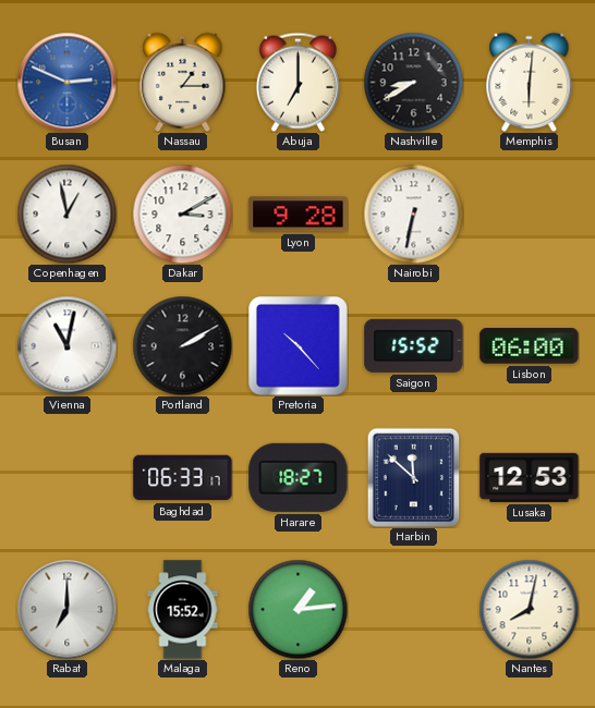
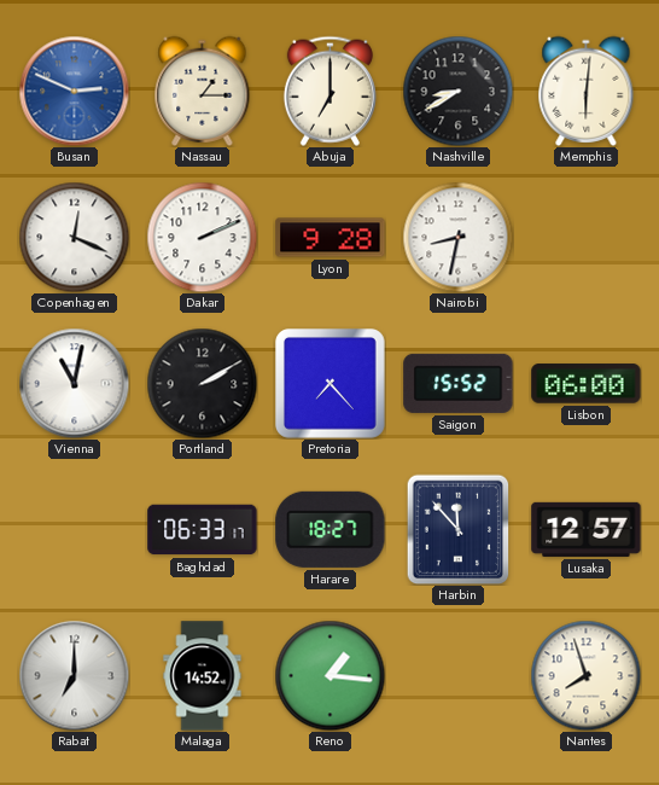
Copenhagen: 12:58 -> 12:19 (74, 237)
Dakar: 3:10 -> 2:11 (202, 237)
Nairobi: 6:32 -> 8:32 (457, 237)
Pretoria: 10:23 -> 7:23 (331, 384)
Harbin: 11:52 -> 11:53 (459, 529)
Lusaka: 12:53 -> 12:57 (587, 529)
Malaga: 15:52 -> 14:52 (203, 676)
Reno: 1:14 -> 1:16 (329, 675)
Nantes: 8:02 -> 7:57 (585, 675)
